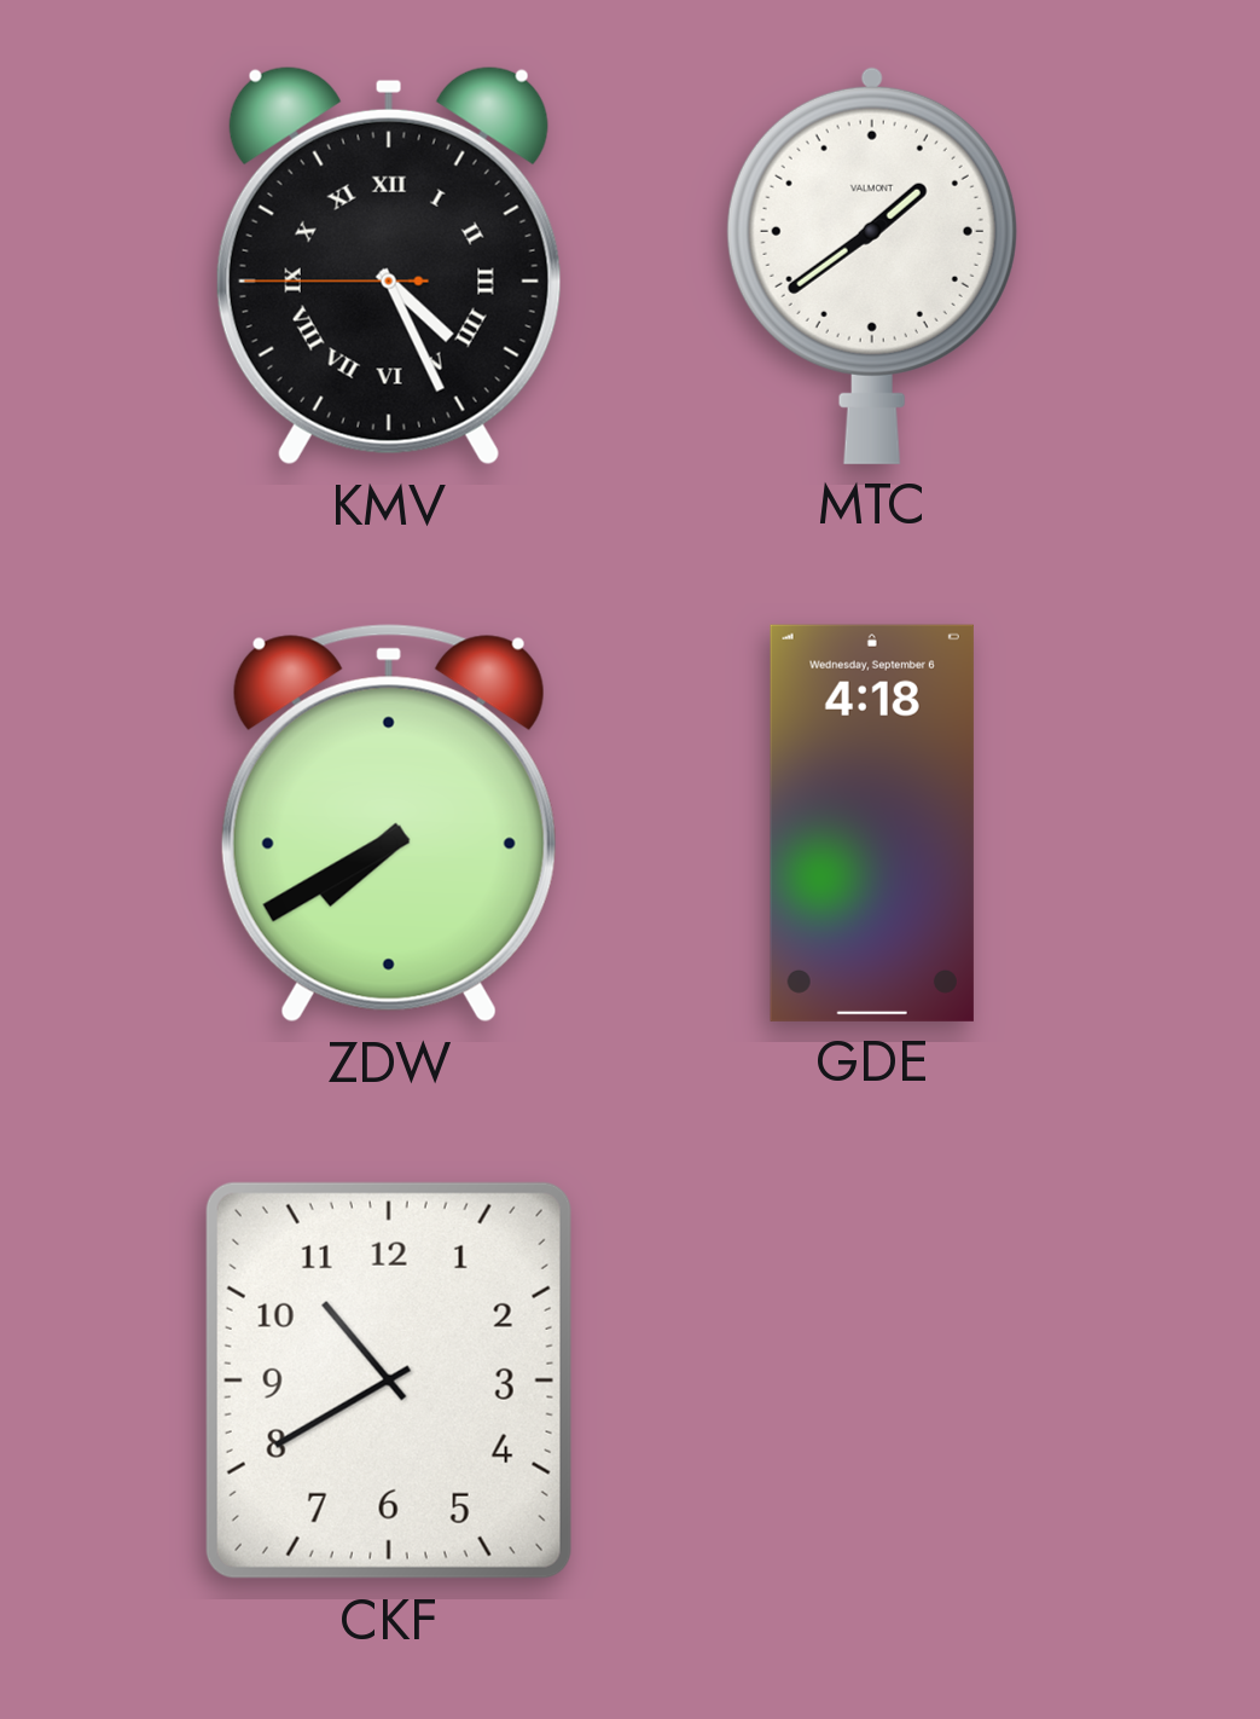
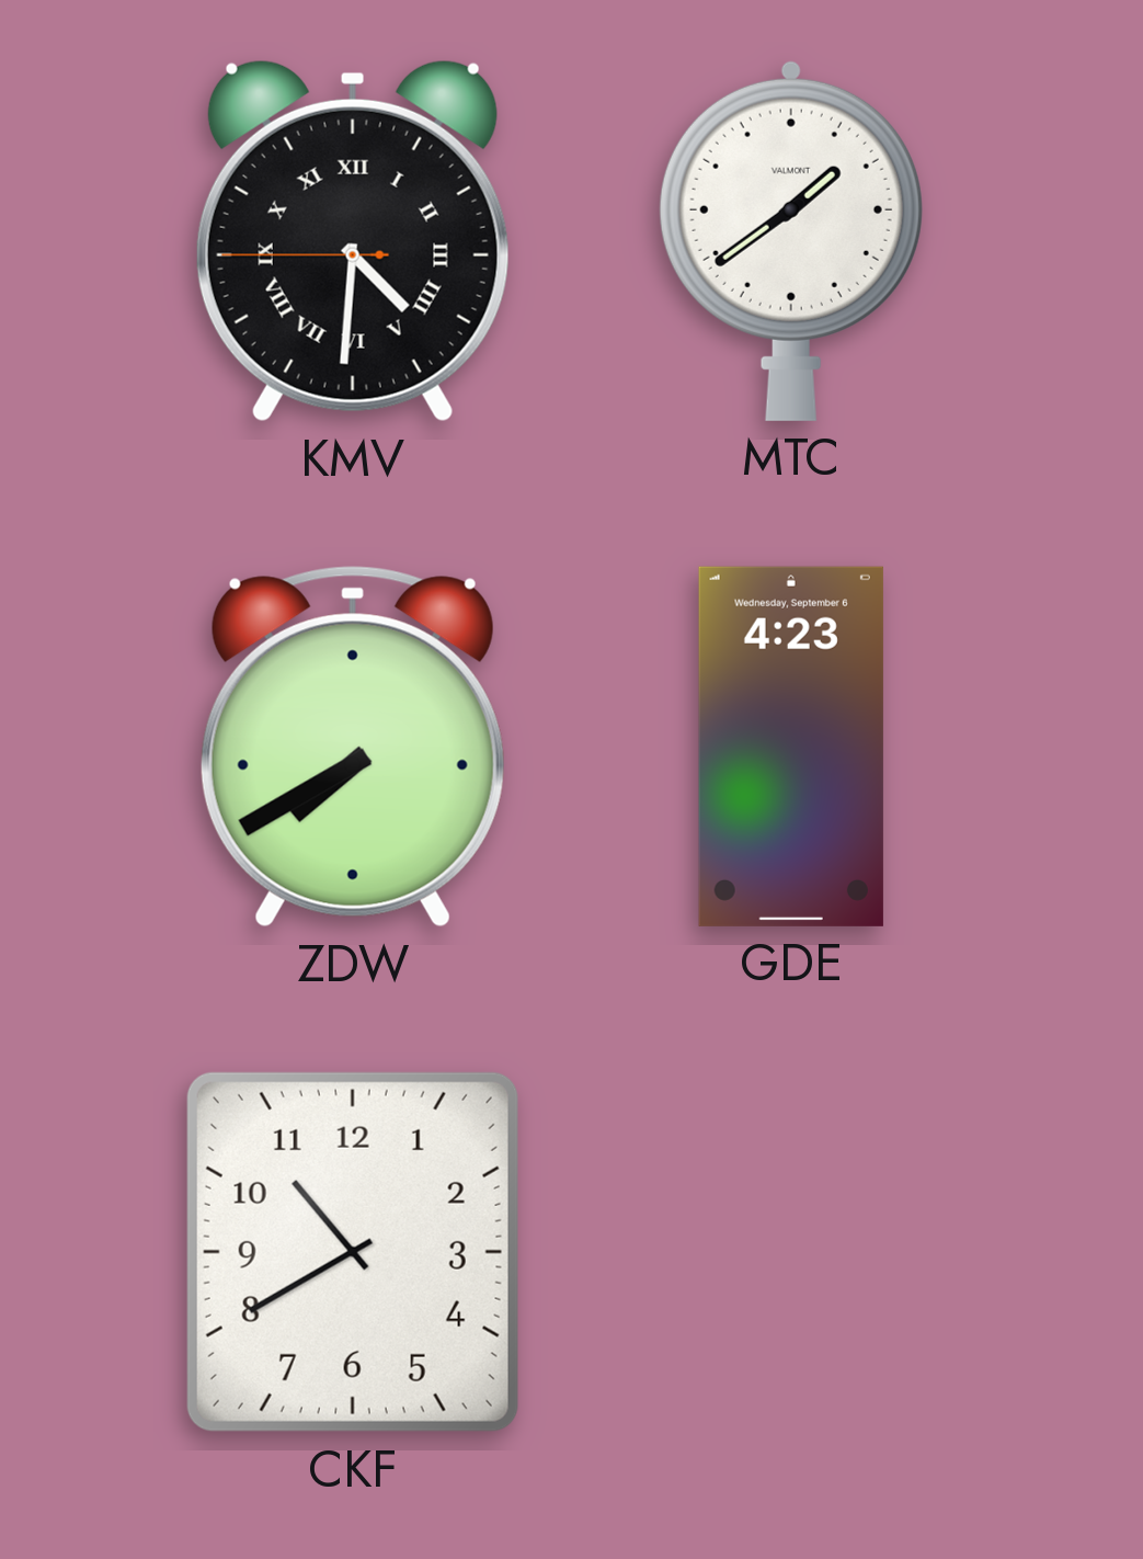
KMV: 4:25 -> 4:30 (353, 241)
GDE: 4:18 -> 4:23 (791, 747)
